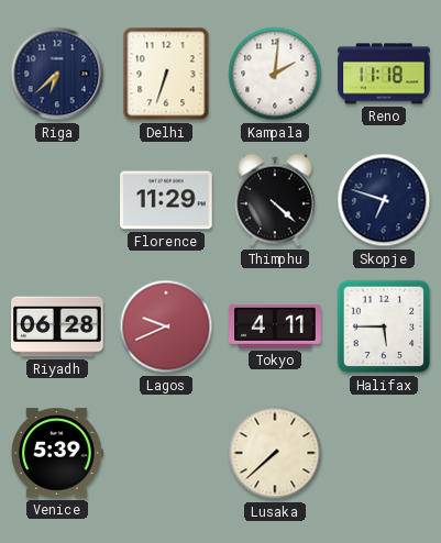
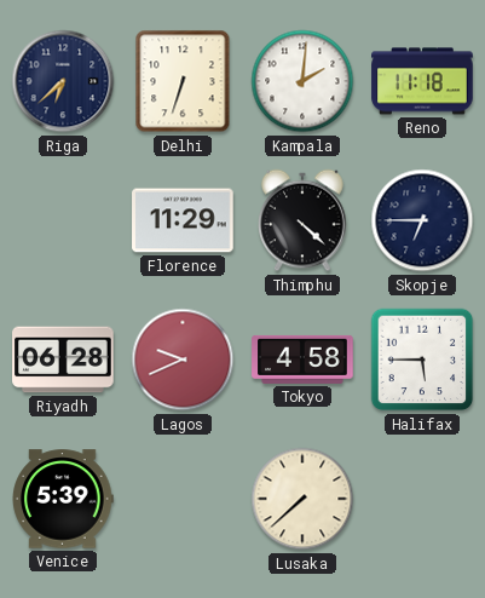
Skopje: 6:48 -> 6:45 (422, 220)
Tokyo: 4:11 -> 4:58 (302, 360)
